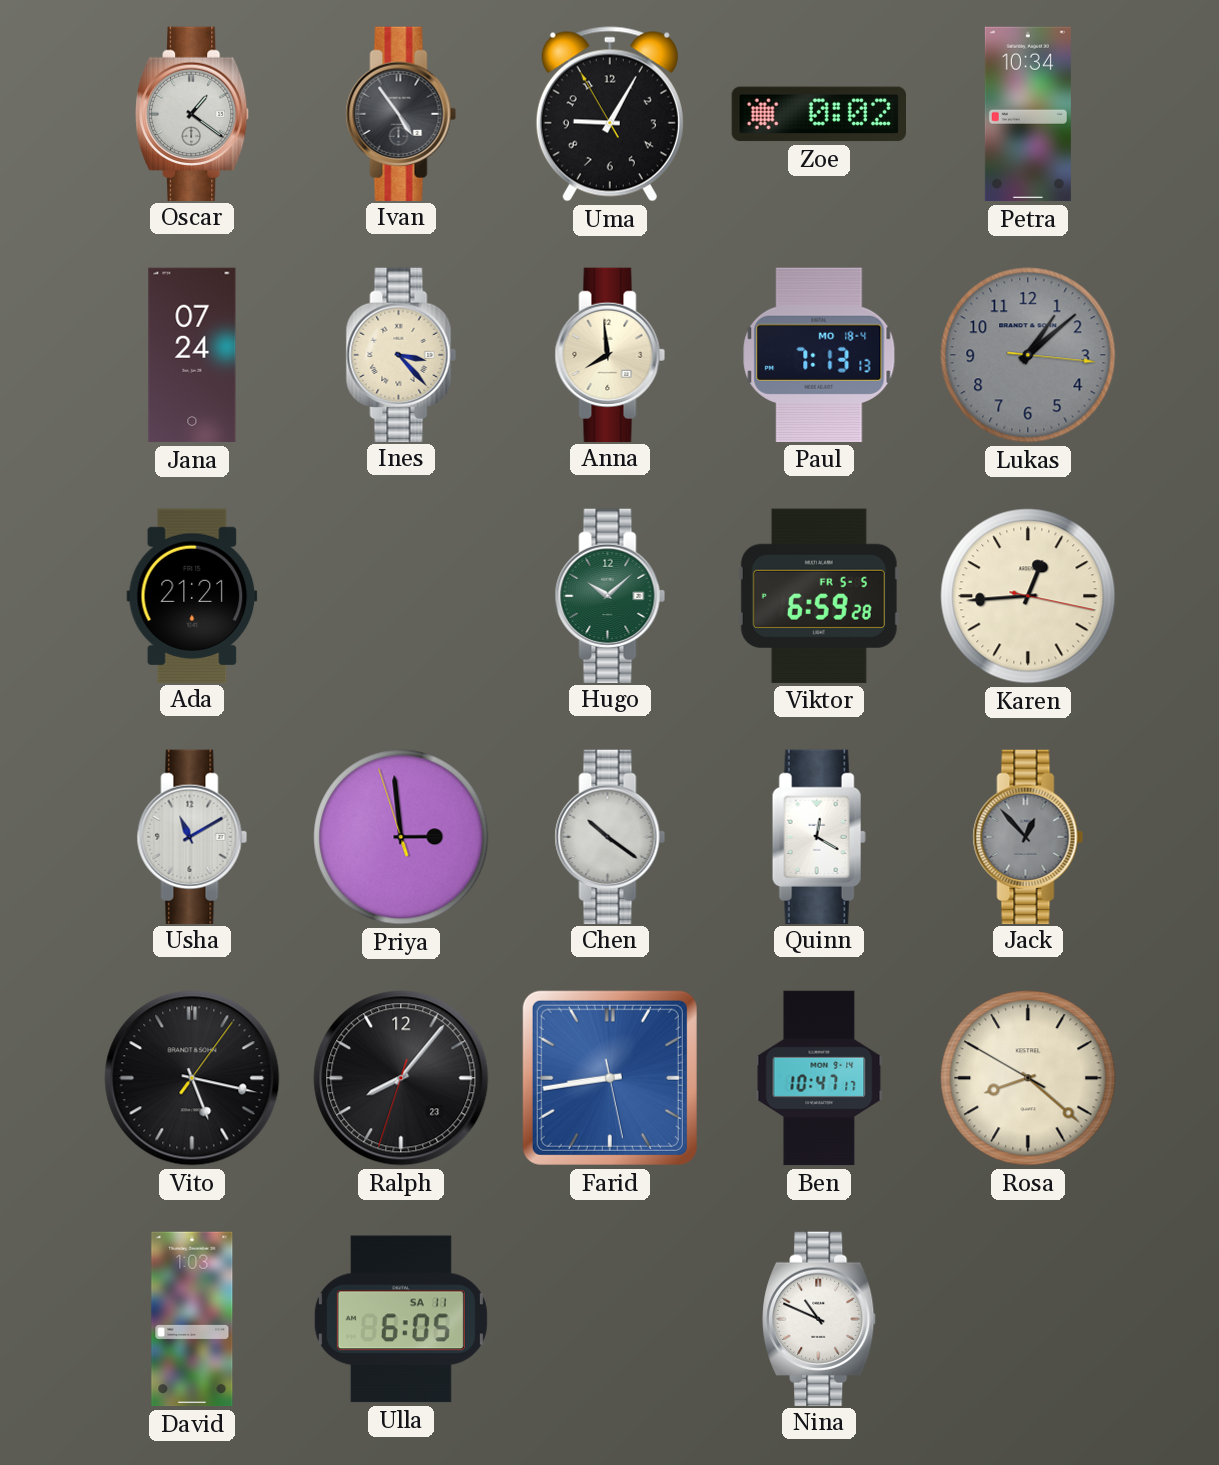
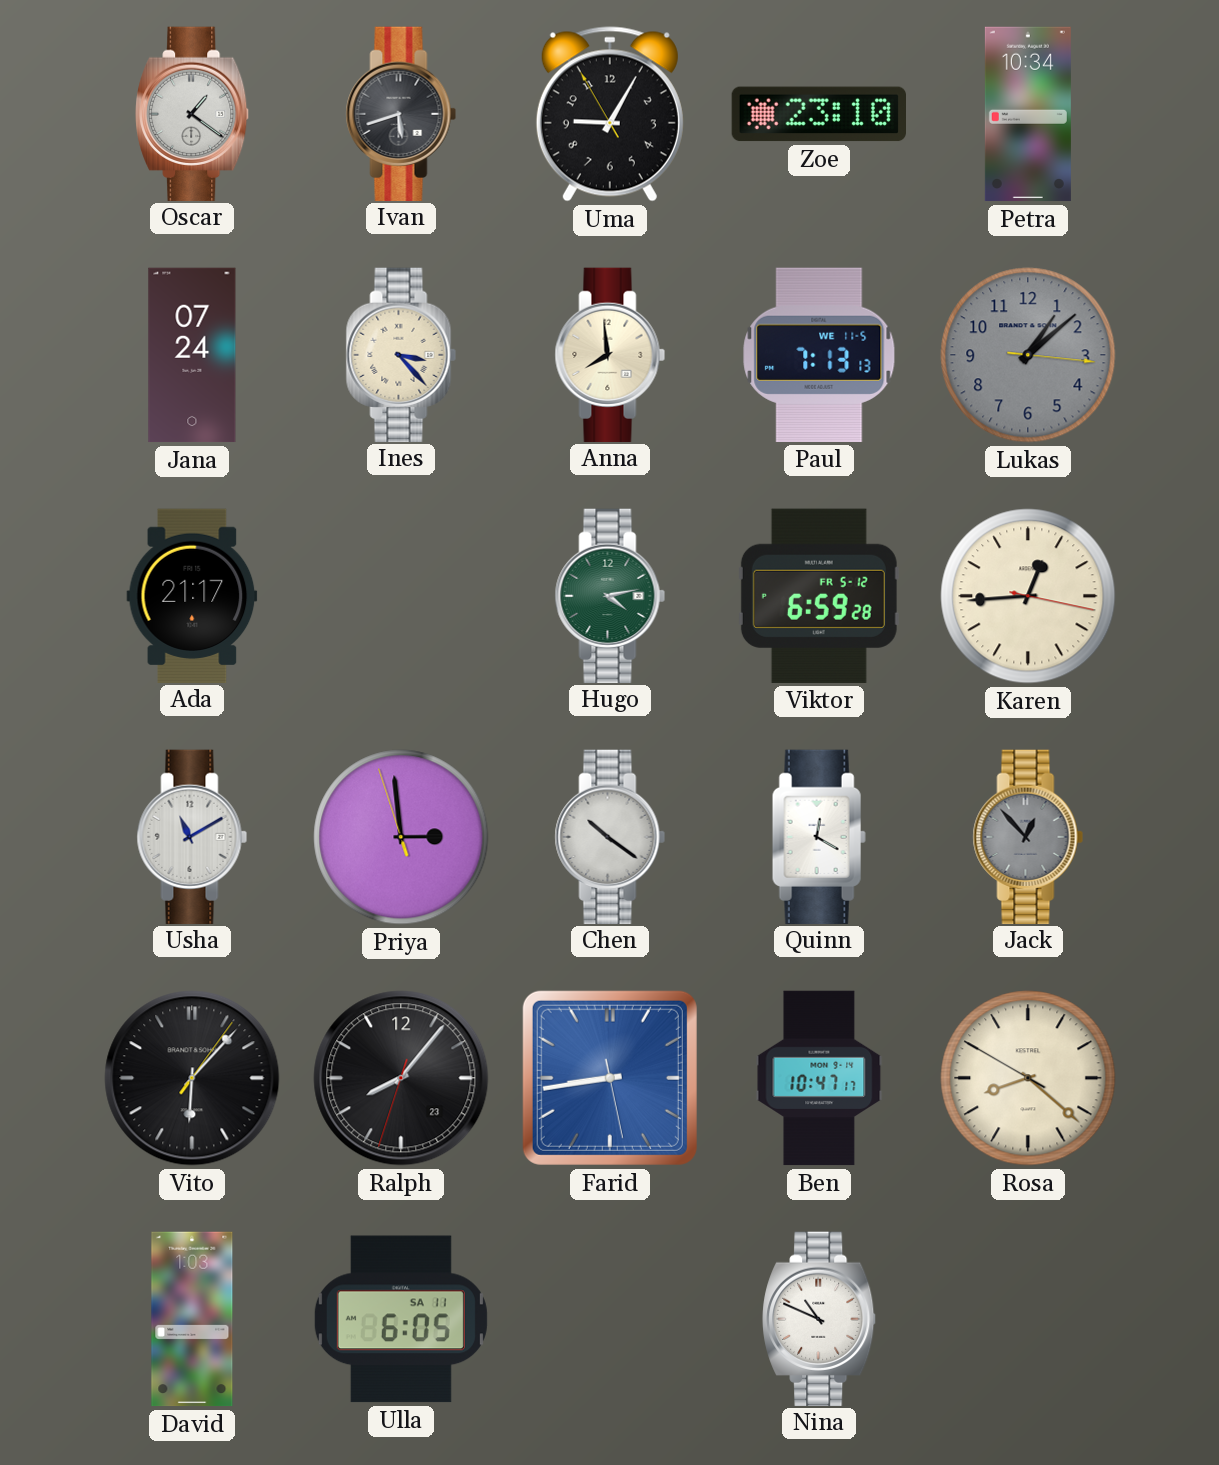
Ivan: 4:54 -> 5:42 (401, 113)
Zoe: 0:02 -> 23:10 (818, 114)
Paul date: MO 18-4 -> WE 11-5 (819, 355)
Ada: 21:21 -> 21:17 (192, 595)
Hugo: 10:08 -> 4:13 (610, 595)
Viktor date: FR 5-5 -> FR 5-12 (819, 596)
Vito: 5:17 -> 6:07 (192, 1078)
